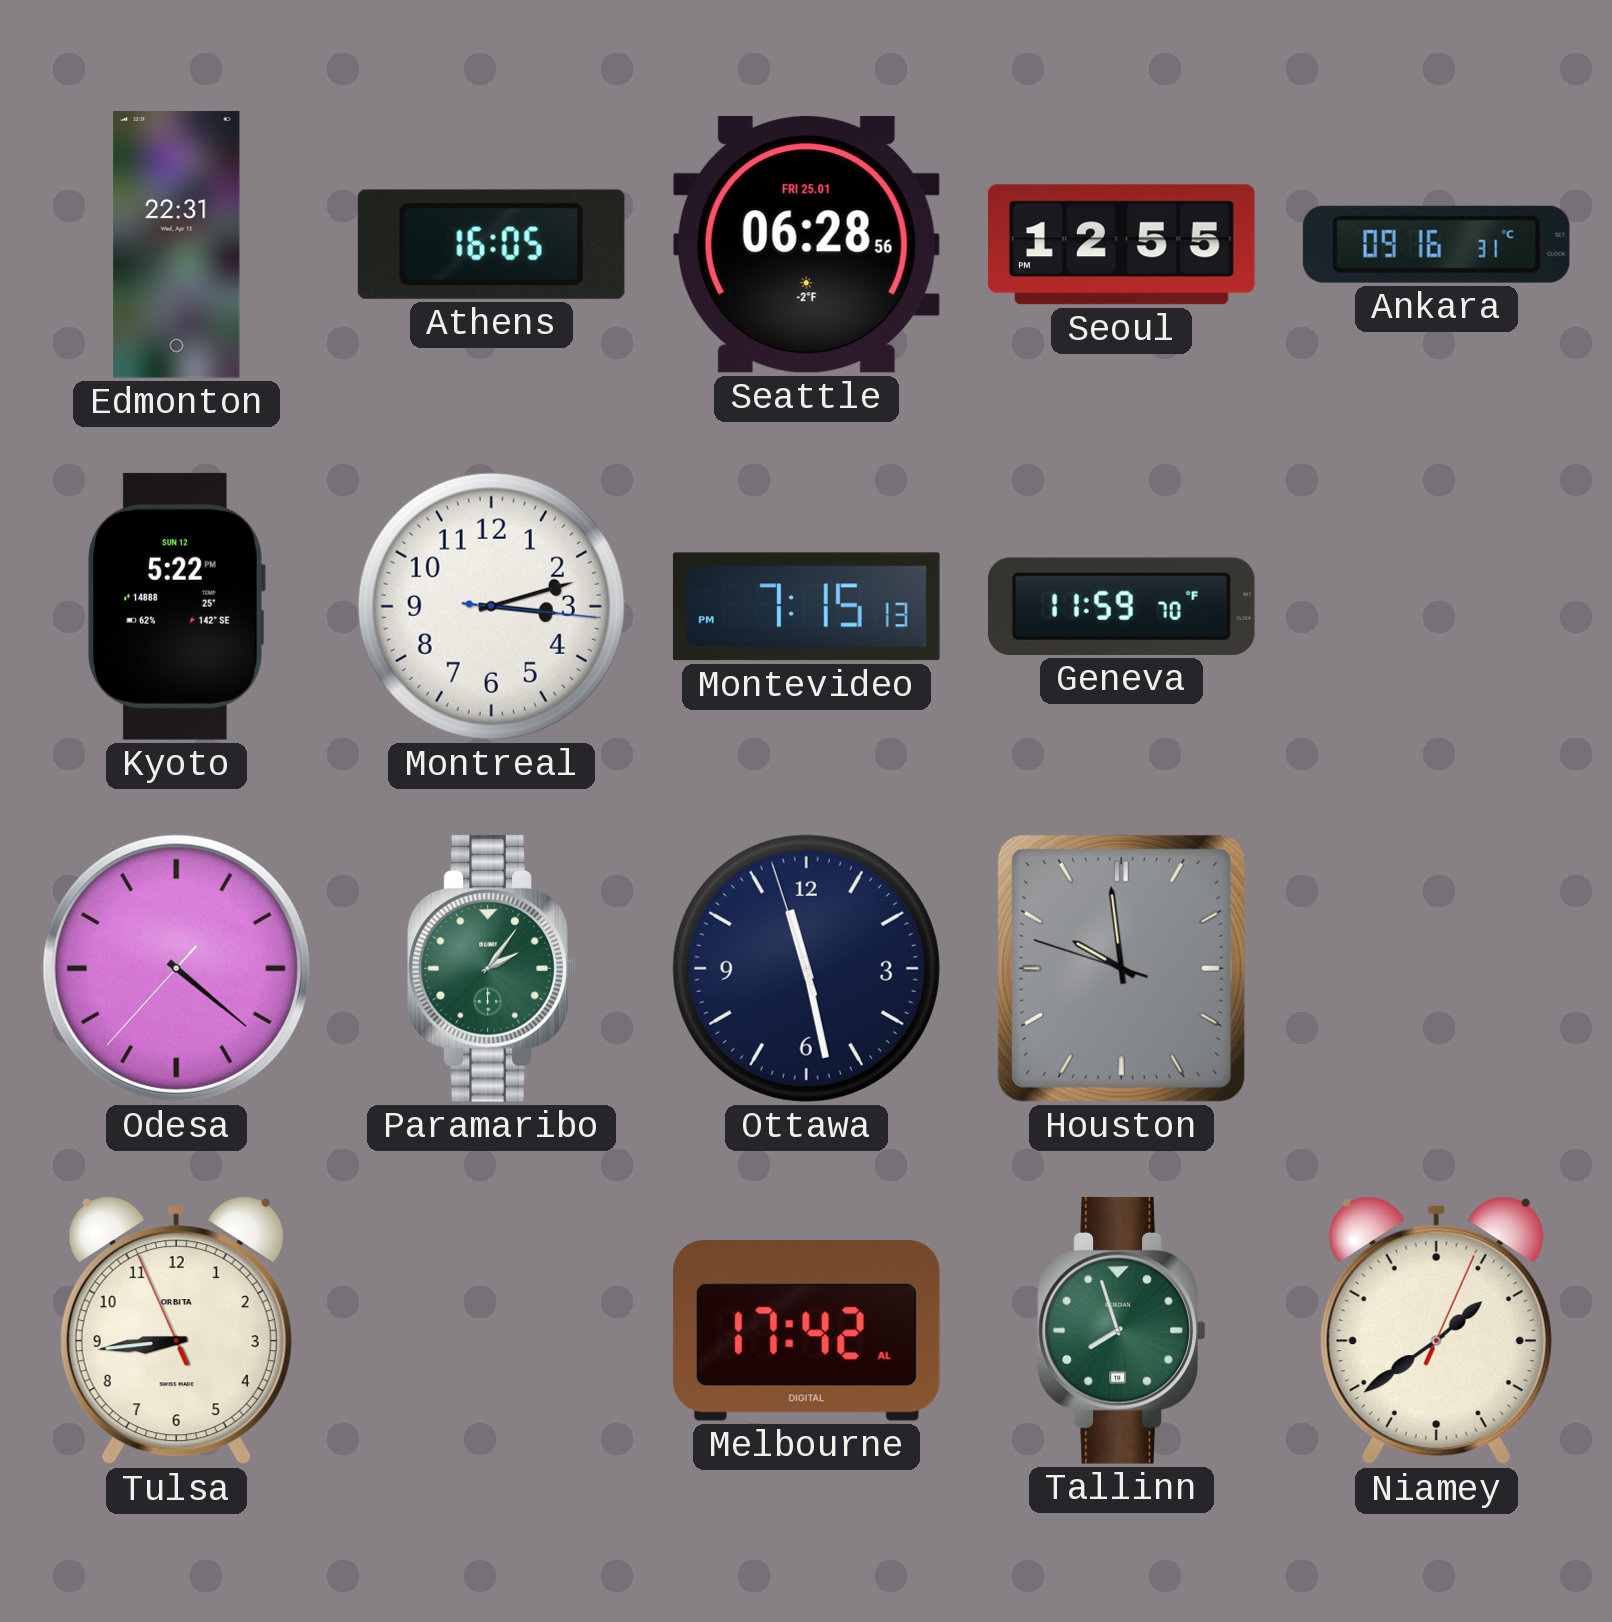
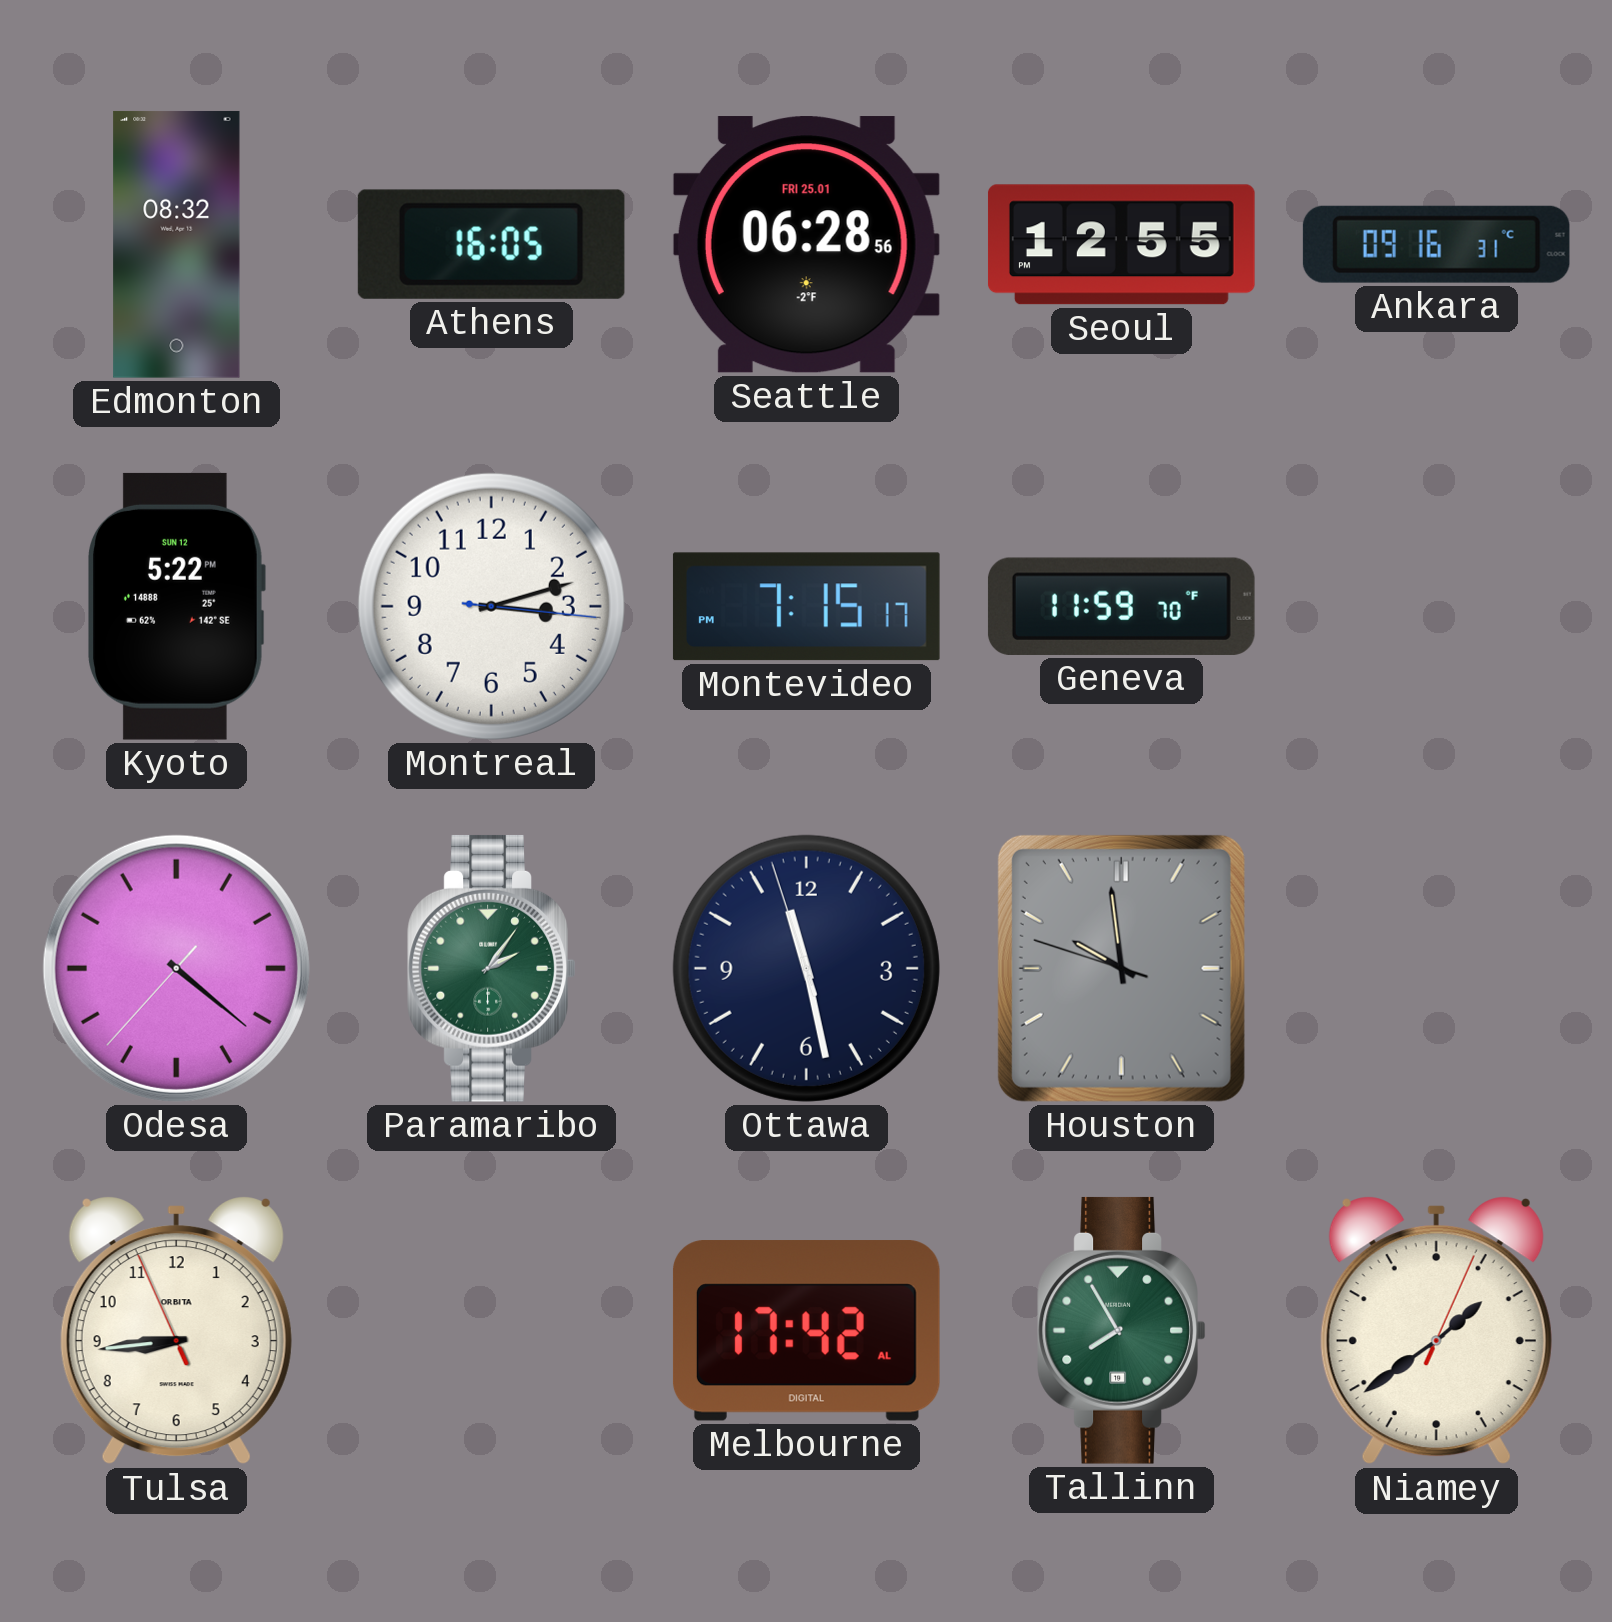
Edmonton: 22:31 -> 08:32 (177, 245)
Montevideo: 7:15:13 PM -> 7:15:17 PM (806, 607)
Tallinn: 7:57 -> 7:55 (1122, 1330)
